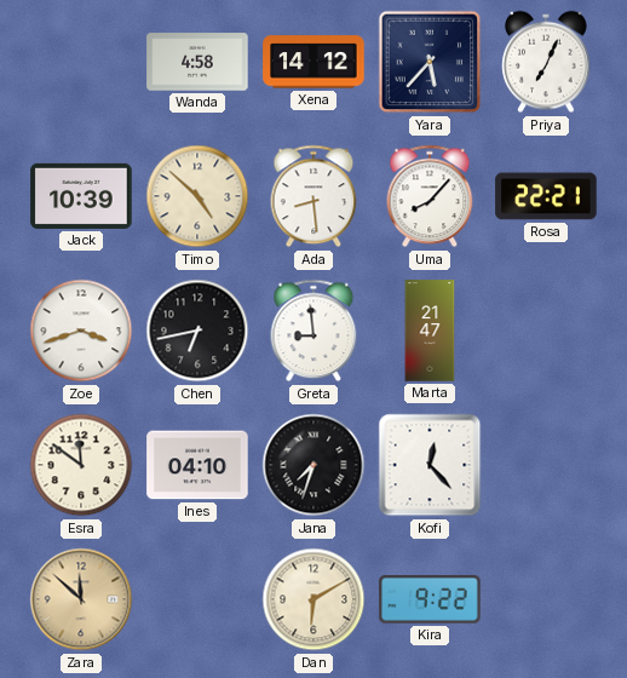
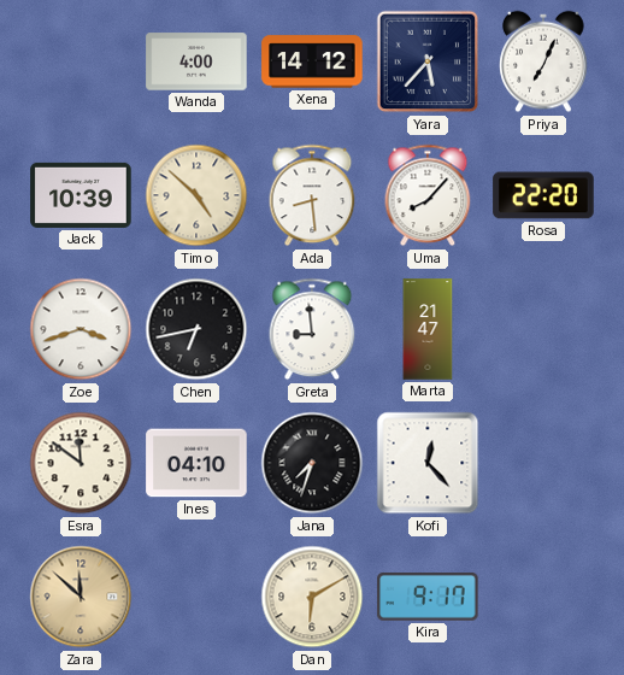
Wanda: 4:58 -> 4:00 (196, 61)
Rosa: 22:21 -> 22:20 (543, 195)
Kira: 9:22 -> 9:17 (428, 598)
